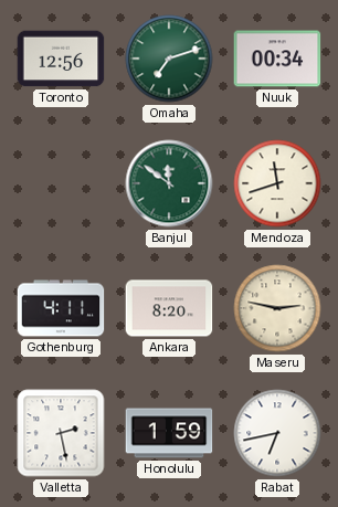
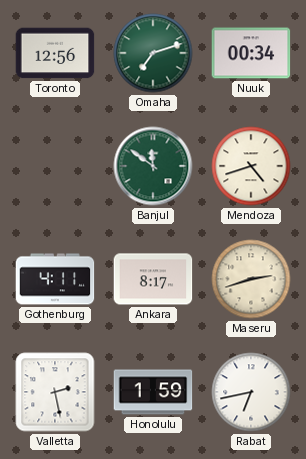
Mendoza: 11:42 -> 4:42 (251, 166)
Ankara: 8:20 -> 8:17 (153, 279)
Maseru: 2:47 -> 2:42 (251, 279)
